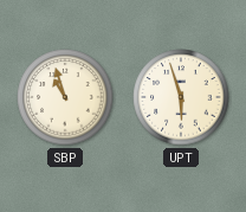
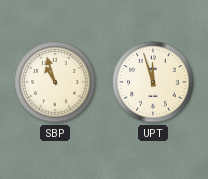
UPT: 5:57 -> 11:57 (153, 82)
